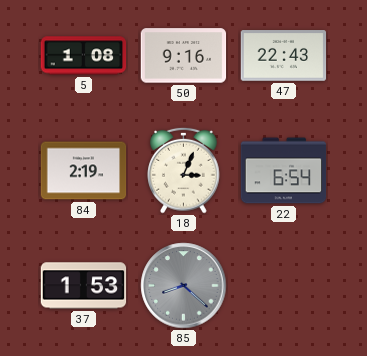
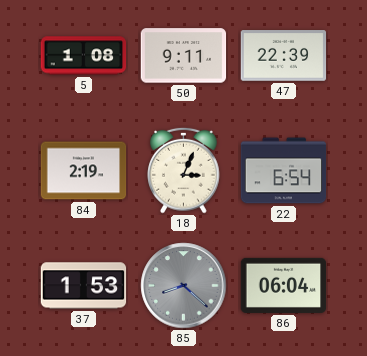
50: 9:16 -> 9:11 (184, 56)
47: 22:43 -> 22:39 (284, 56)
86: none -> 06:04 (284, 285)
